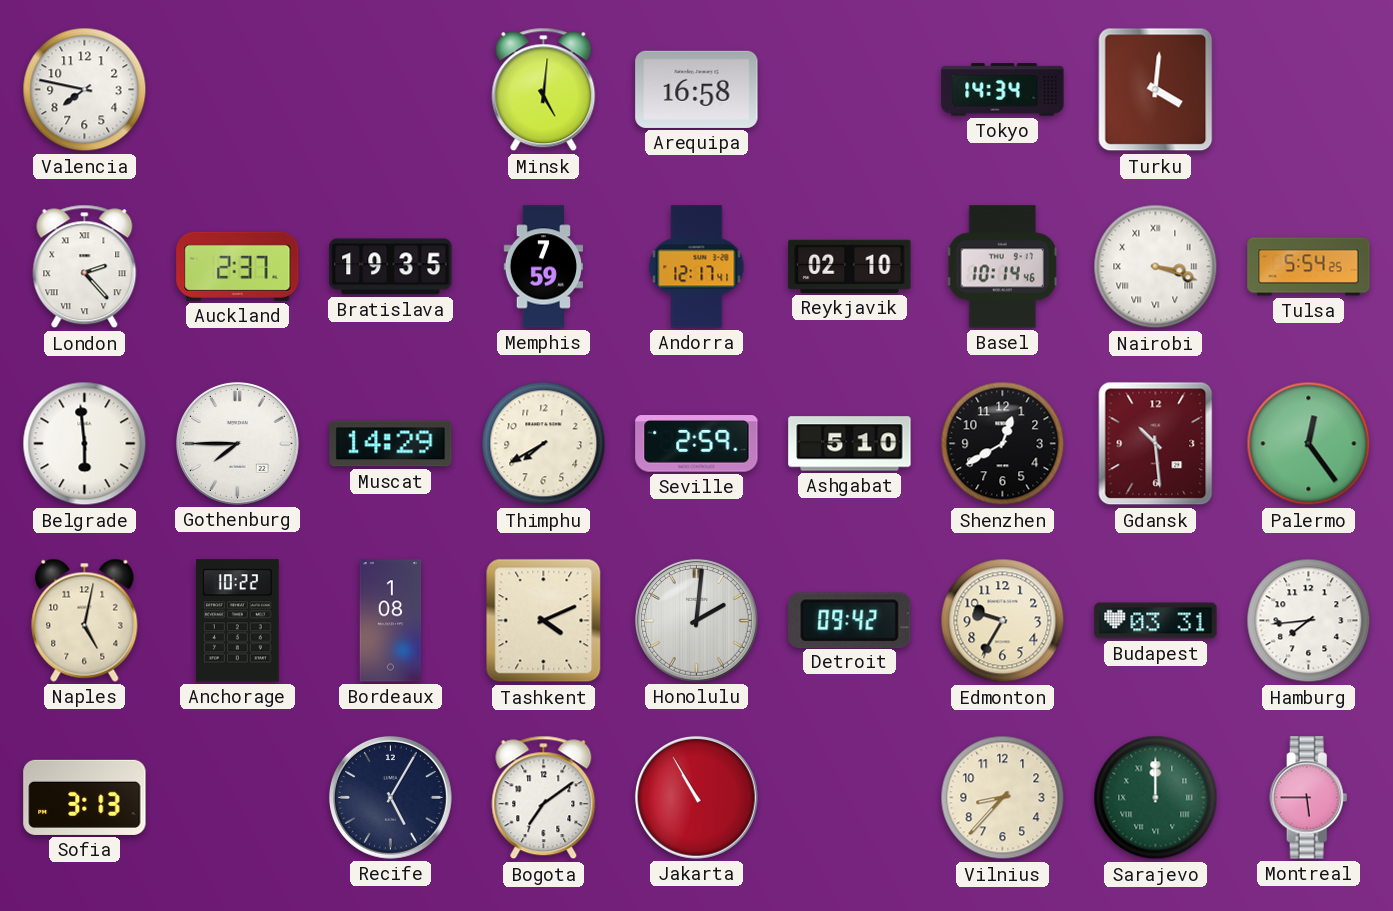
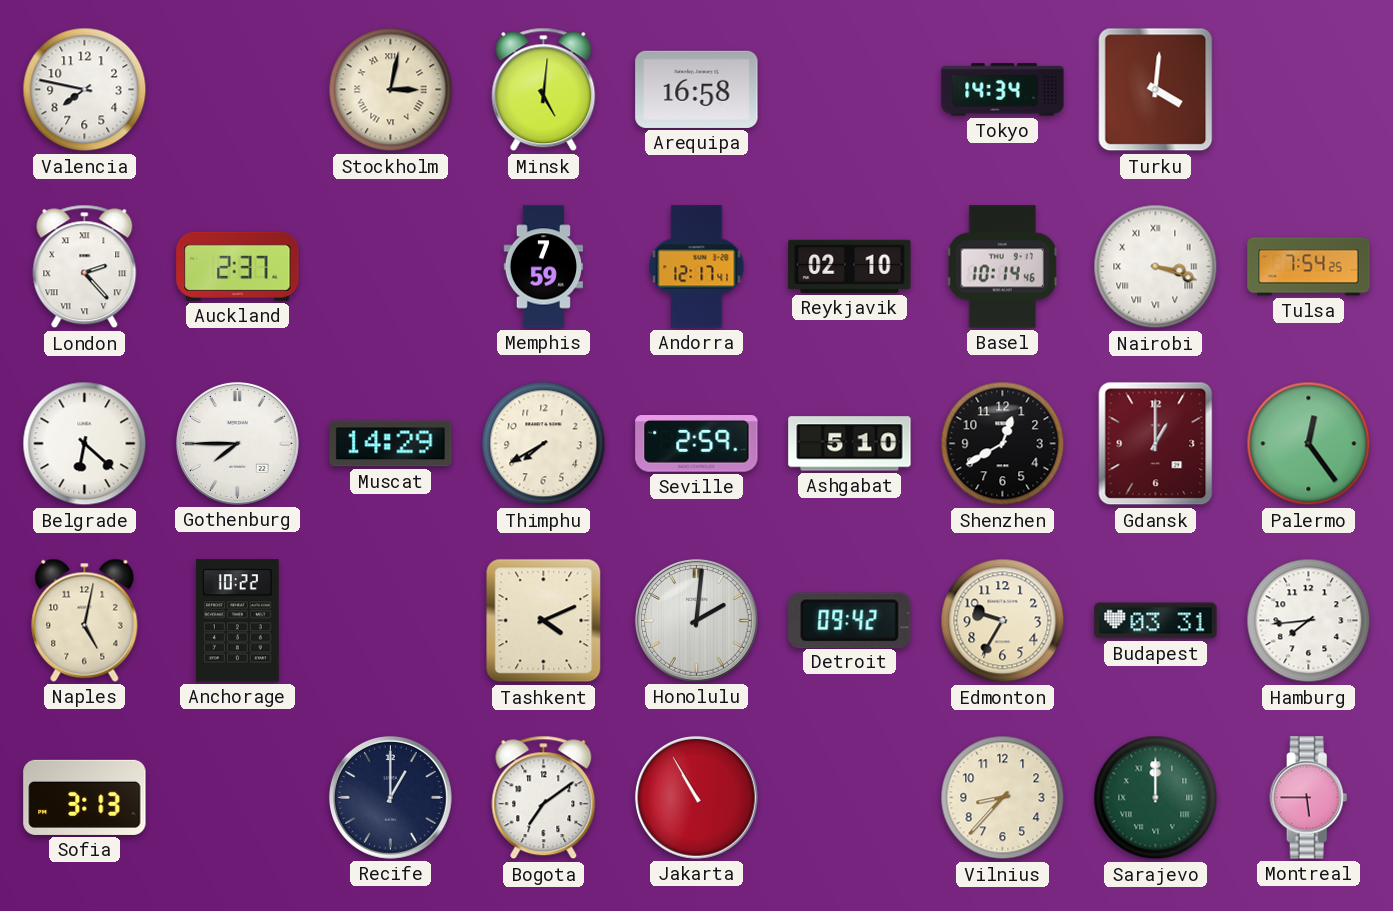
Stockholm: none -> 3:02 (391, 90)
Bratislava: 19:35 -> none (391, 267)
Tulsa: 5:54 -> 7:54 (1309, 267)
Belgrade: 5:59 -> 6:22 (85, 444)
Gdansk: 10:29 -> 1:00 (1156, 444)
Bordeaux: 1:08 -> none (391, 621)
Recife: 5:05 -> 1:00 (391, 798)
